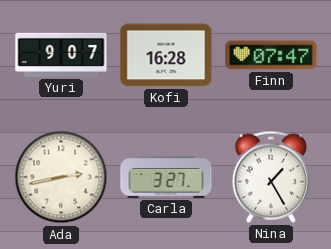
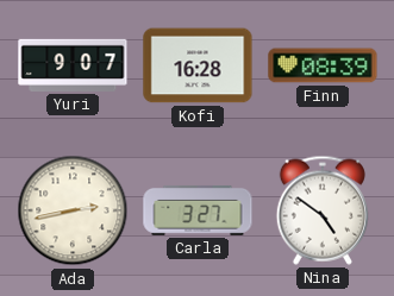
Finn: 07:47 -> 08:39 (323, 65)
Nina: 1:25 -> 4:51 (323, 210)
